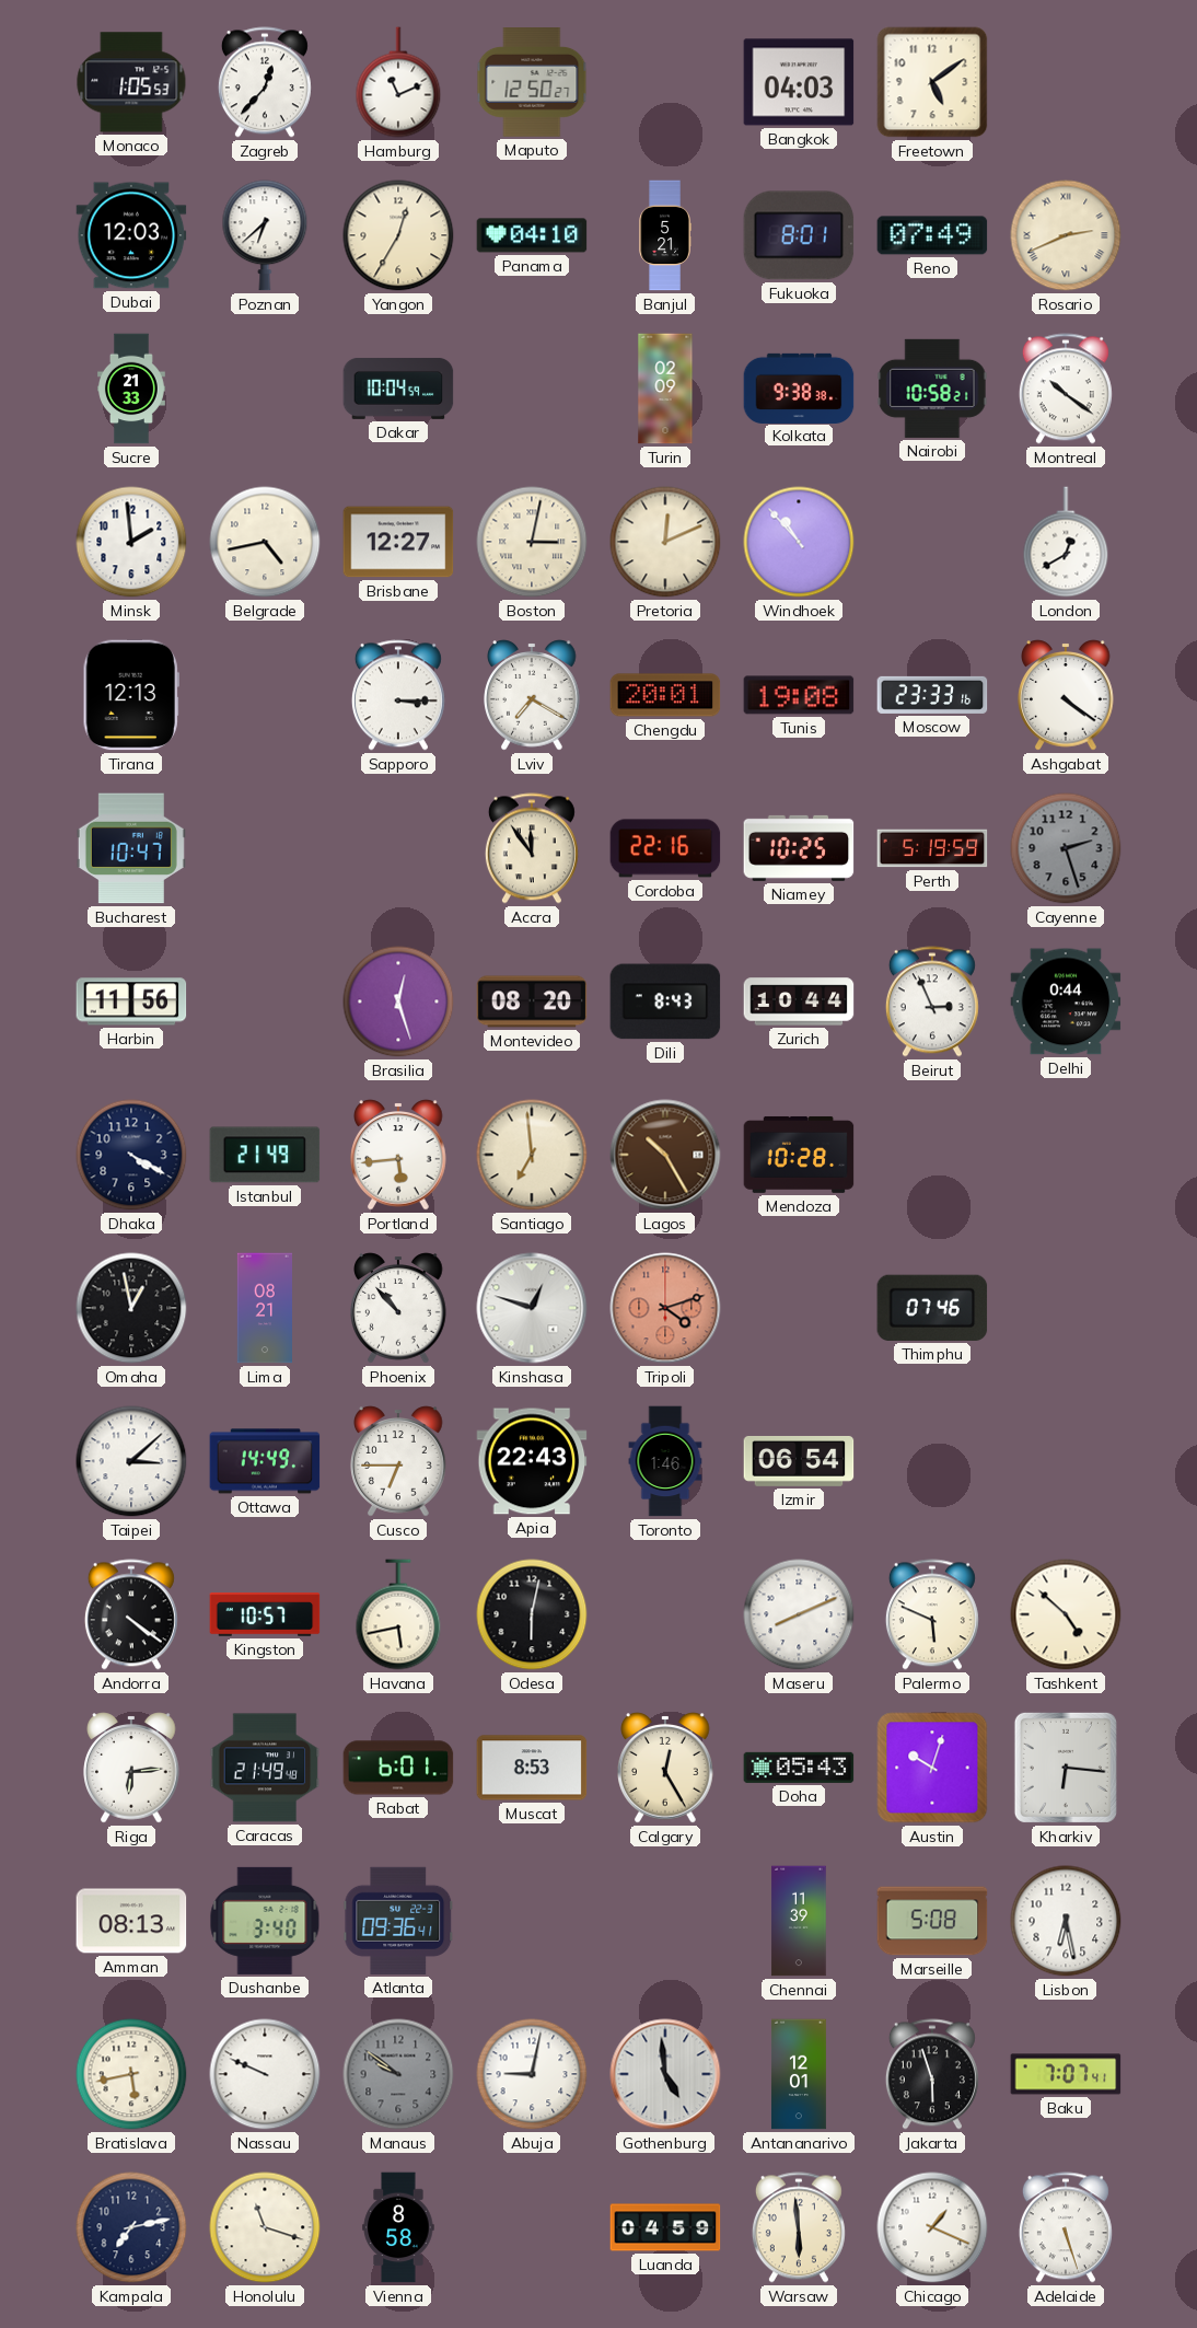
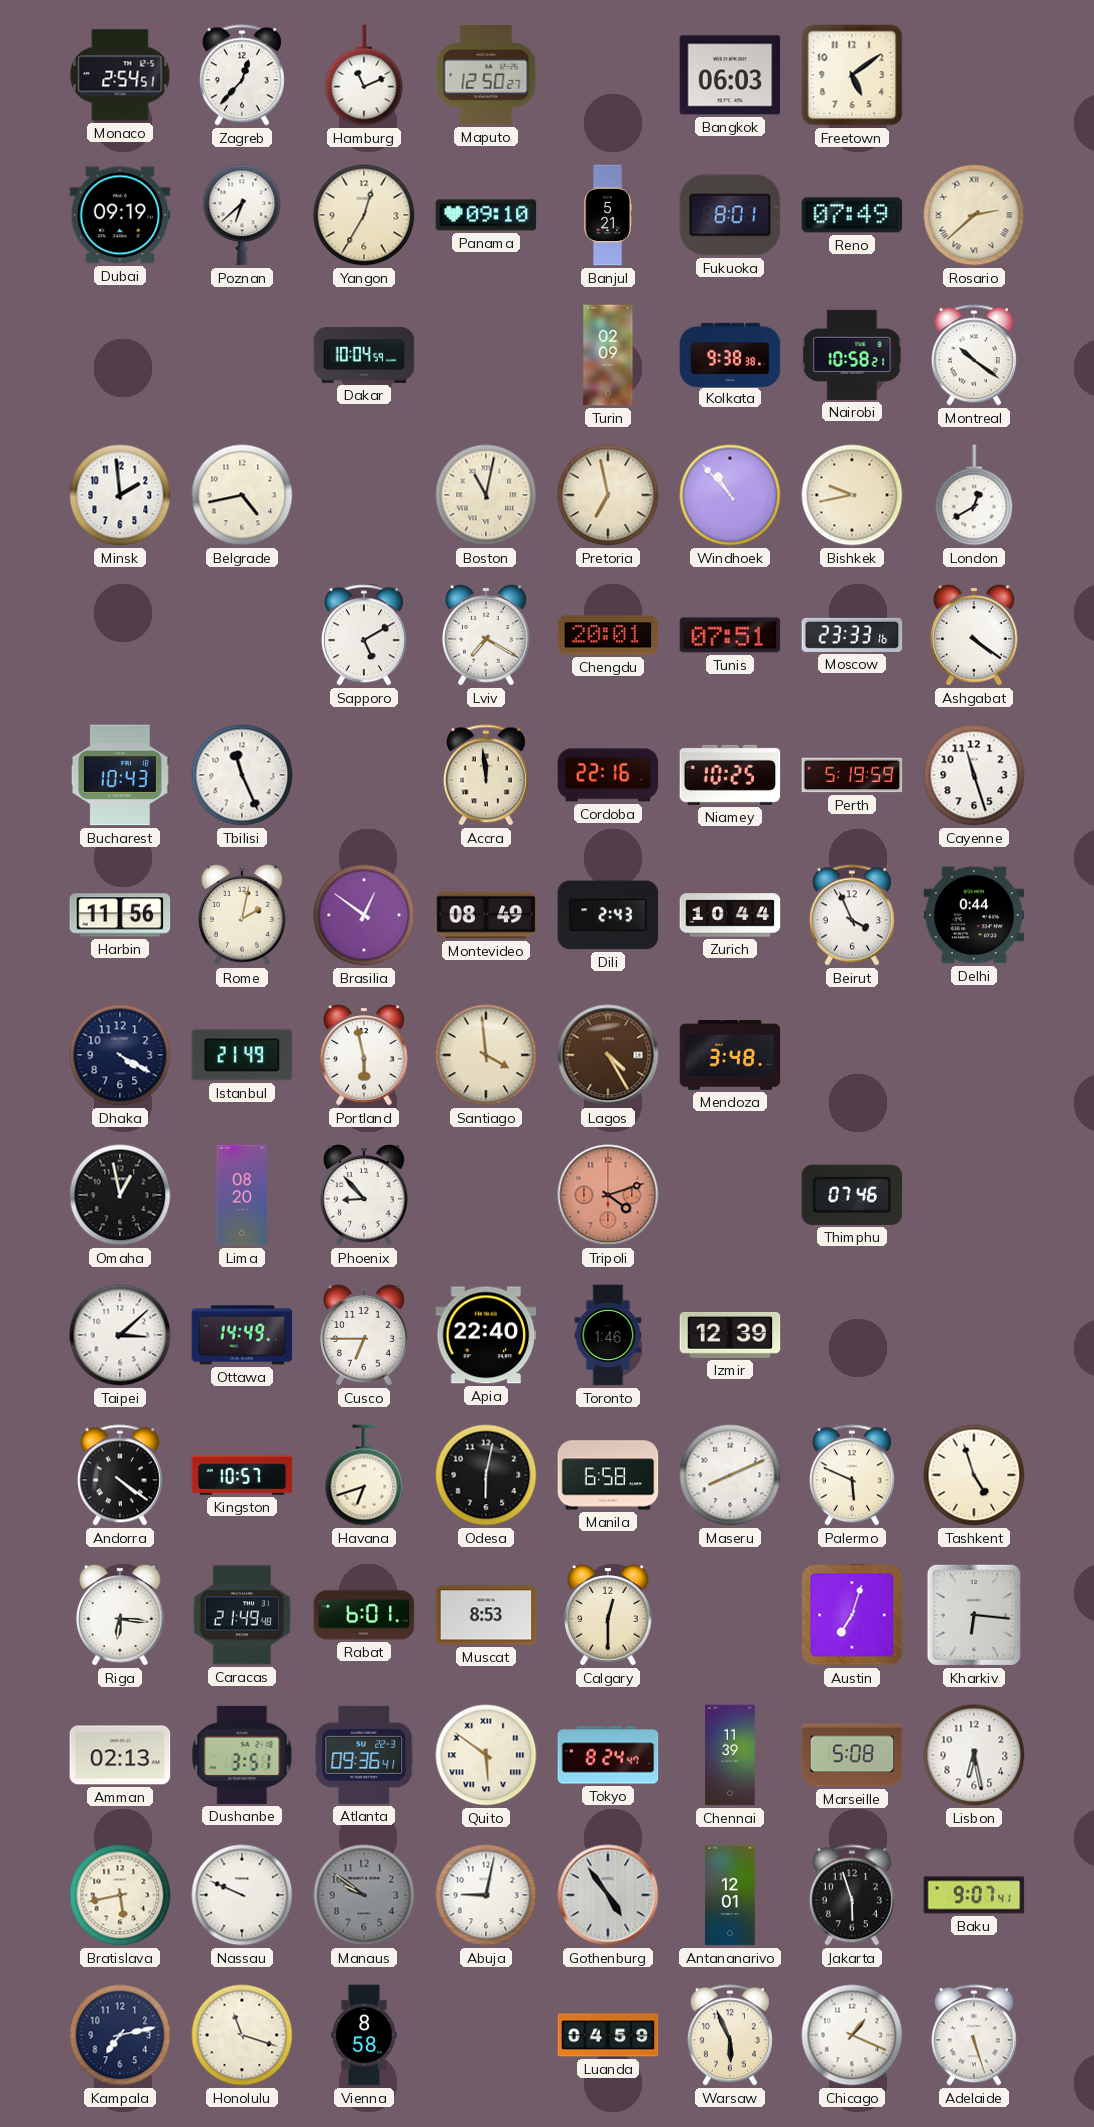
Monaco: 1:05 -> 2:54 (120, 75)
Bangkok: 04:03 -> 06:03 (730, 75)
Dubai: 12:03 -> 09:19 (120, 215)
Panama: 04:10 -> 09:10 (486, 215)
Rosario: 2:41 -> 2:38 (974, 215)
Sucre: 21:33 -> none (132, 389)
Brisbane: 12:27 -> none (398, 542)
Boston: 3:02 -> 11:02 (486, 495)
Pretoria: 12:11 -> 6:58 (608, 495)
Bishkek: none -> 9:43 (852, 495)
Tirana: 12:13 -> none (131, 695)
Sapporo: 3:15 -> 5:10 (364, 635)
Tunis: 19:08 -> 07:51 (730, 635)
Bucharest: 10:47 -> 10:43 (120, 775)
Tbilisi: none -> 11:26 (242, 775)
Accra: 11:54 -> 11:59 (486, 775)
Cayenne: 2:27 -> 11:27 (974, 775)
Cayenne dial: grey -> white (974, 775)
Rome: none -> 2:02 (242, 915)
Brasilia: 12:27 -> 12:51 (364, 915)
Montevideo: 08:20 -> 08:49 (486, 915)
Dili: 8:43 -> 2:43 (608, 915)
Beirut: 2:56 -> 3:56 (852, 915)
Portland: 5:44 -> 5:58 (364, 1055)
Santiago: 6:59 -> 3:59 (486, 1055)
Lagos: 10:25 -> 4:25 (608, 1055)
Mendoza: 10:28 -> 3:48 (730, 1055)
Lima: 08:21 -> 08:20 (241, 1195)
Phoenix: 10:53 -> 8:53 (364, 1195)
Kinshasa: 12:48 -> none (532, 1308)
Apia: 22:43 -> 22:40 (486, 1335)
Izmir: 06:54 -> 12:39 (730, 1335)
Havana: 5:43 -> 6:42 (364, 1475)
Manila: none -> 6:58 (608, 1475)
Tashkent: 4:52 -> 4:57 (974, 1475)
Riga: 6:14 -> 6:16 (120, 1615)
Calgary: 12:25 -> 12:30 (608, 1615)
Doha: 05:43 -> none (799, 1768)
Austin: 10:03 -> 7:03 (852, 1615)
Amman: 08:13 -> 02:13 (120, 1755)
Dushanbe: 3:40 -> 3:51 (242, 1755)
Quito: none -> 5:51 (486, 1755)
Tokyo: none -> 8:24 (608, 1755)
Gothenburg: 4:59 -> 4:54 (608, 1895)
Baku: 7:07 -> 9:07 (974, 1895)
Warsaw: 5:59 -> 5:56 (730, 2035)
